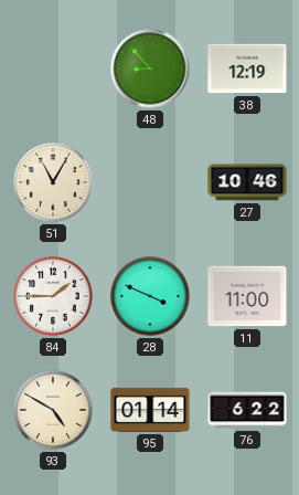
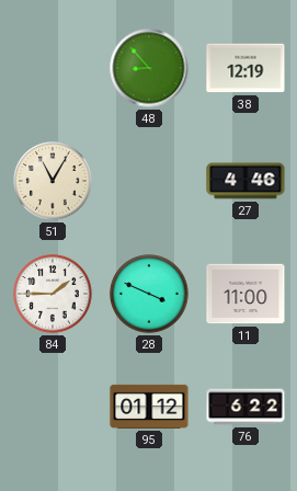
27: 10:46 -> 4:46 (245, 181)
93: 4:50 -> none (53, 410)
95: 01:14 -> 01:12 (149, 407)
